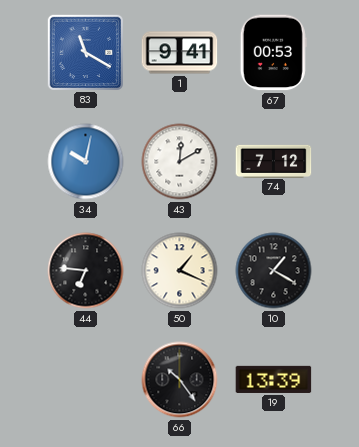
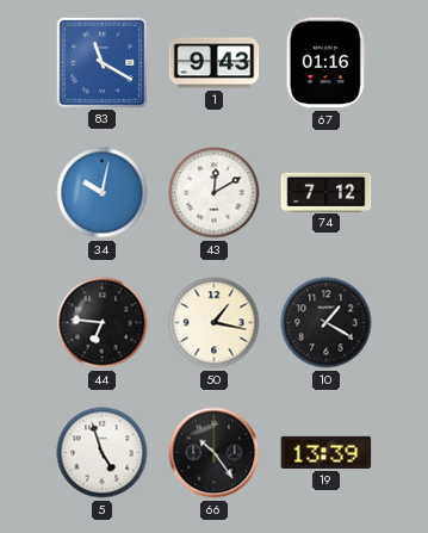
1: 9:41 -> 9:43 (215, 63)
67: 00:53 -> 01:16 (325, 63)
50: 1:19 -> 1:17 (215, 323)
5: none -> 4:57 (103, 453)
